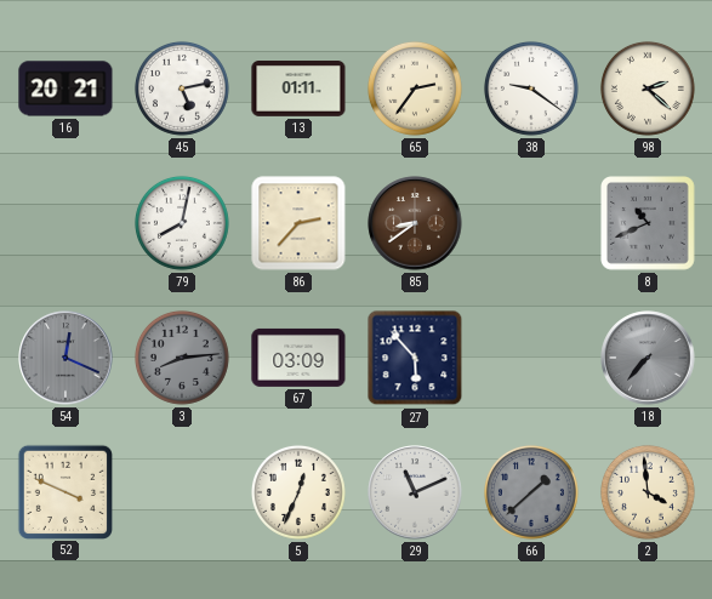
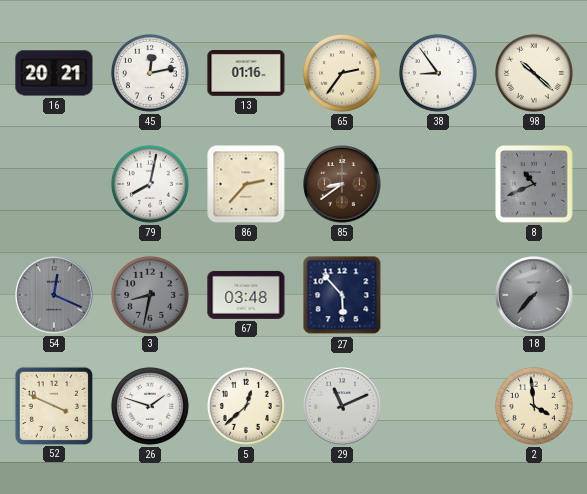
45: 5:13 -> 12:13 (150, 73)
13: 01:11 -> 01:16 (246, 74)
38: 9:21 -> 8:54 (438, 73)
98: 2:22 -> 10:22 (534, 73)
3: 8:14 -> 8:32 (150, 295)
67: 03:09 -> 03:48 (246, 295)
26: none -> 1:48 (150, 406)
5: 12:34 -> 12:38 (246, 406)
66: 1:38 -> none (531, 492)
